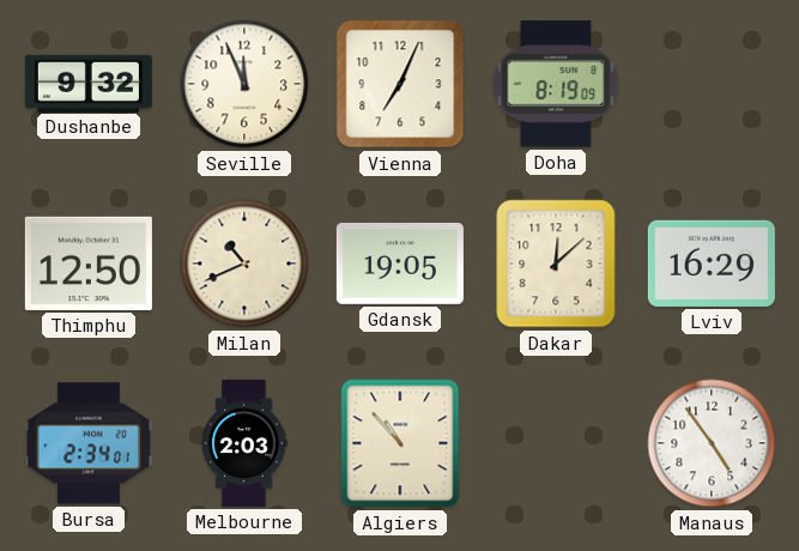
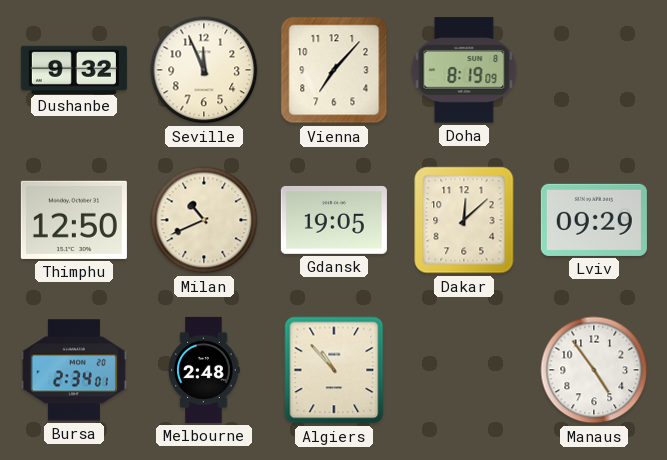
Vienna: 7:04 -> 7:07 (334, 70)
Lviv: 16:29 -> 09:29 (594, 220)
Melbourne: 2:03 -> 2:48 (204, 370)
